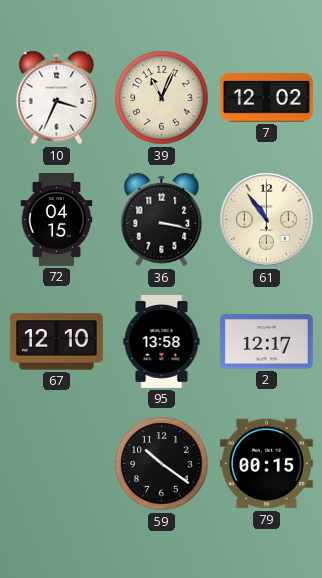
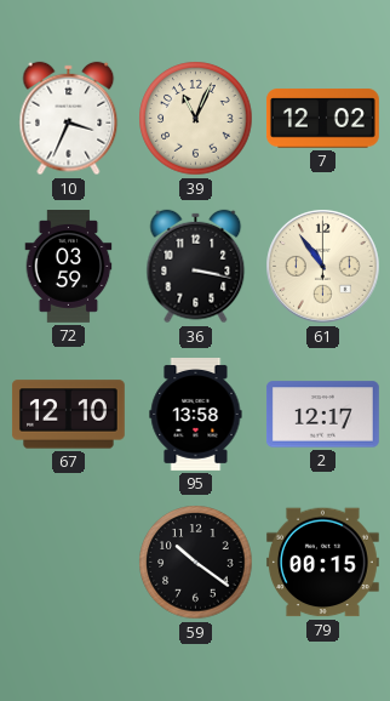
72: 04:15 -> 03:59 (69, 267)
